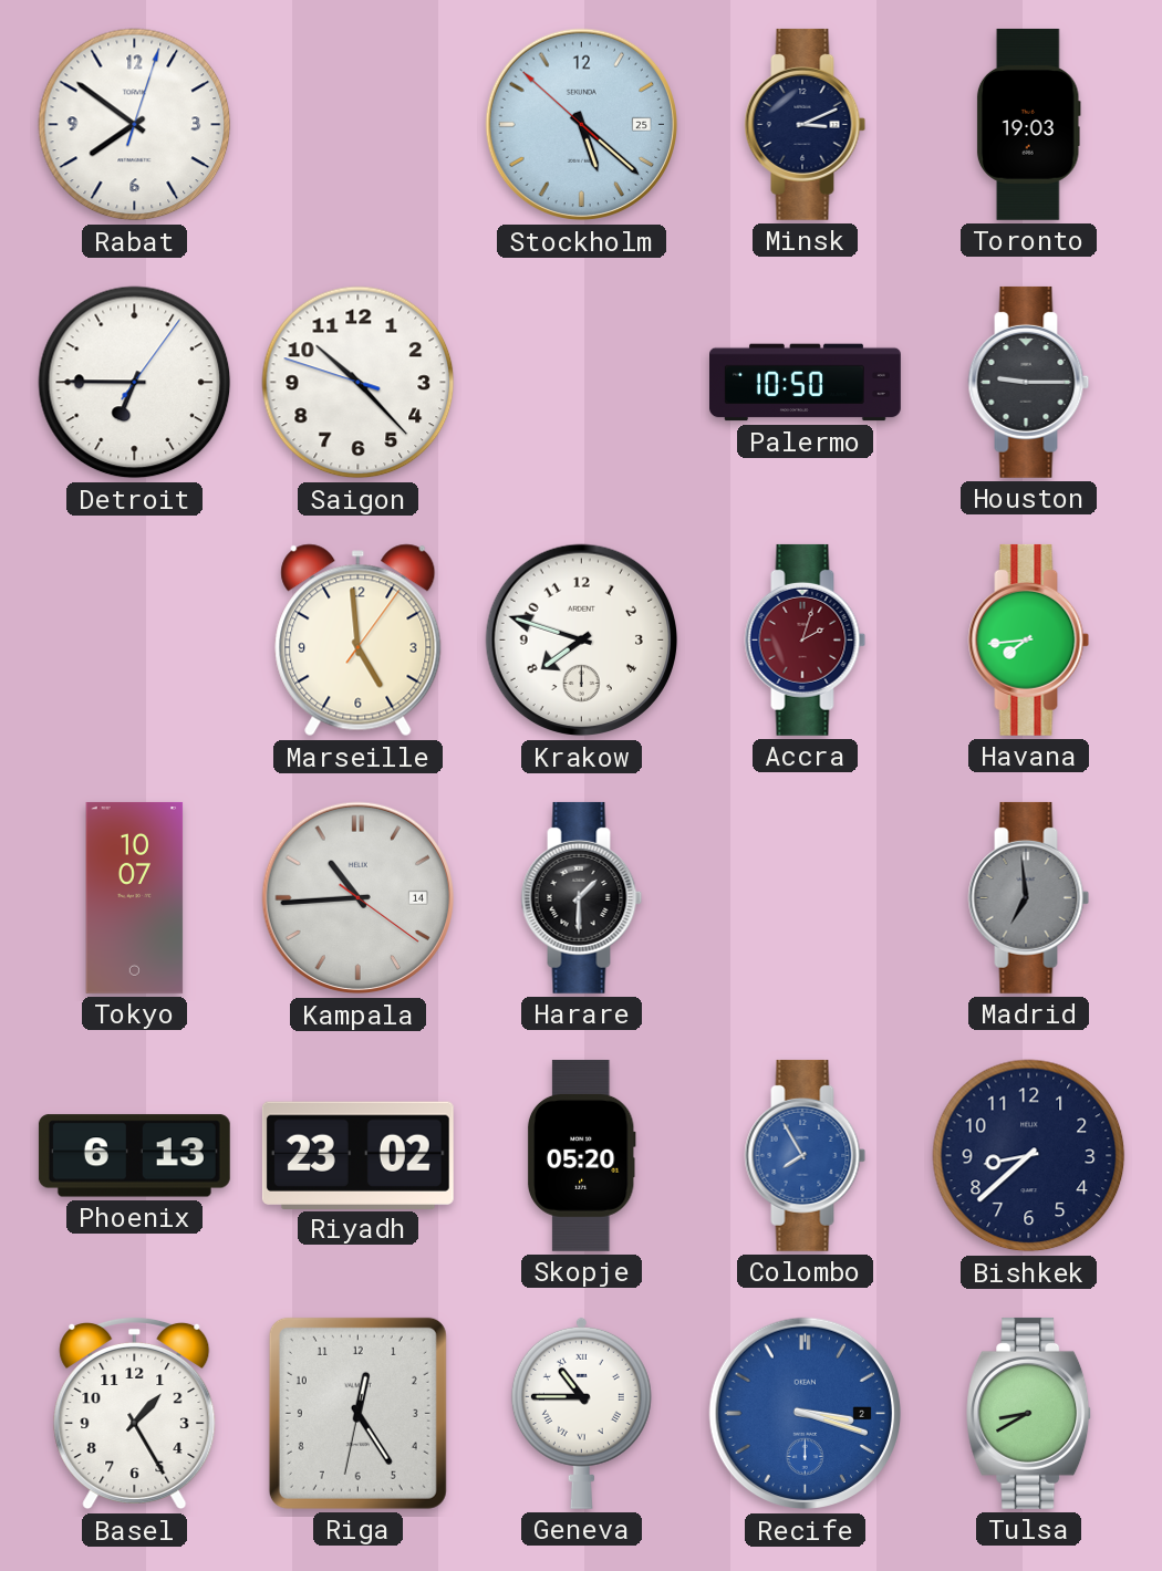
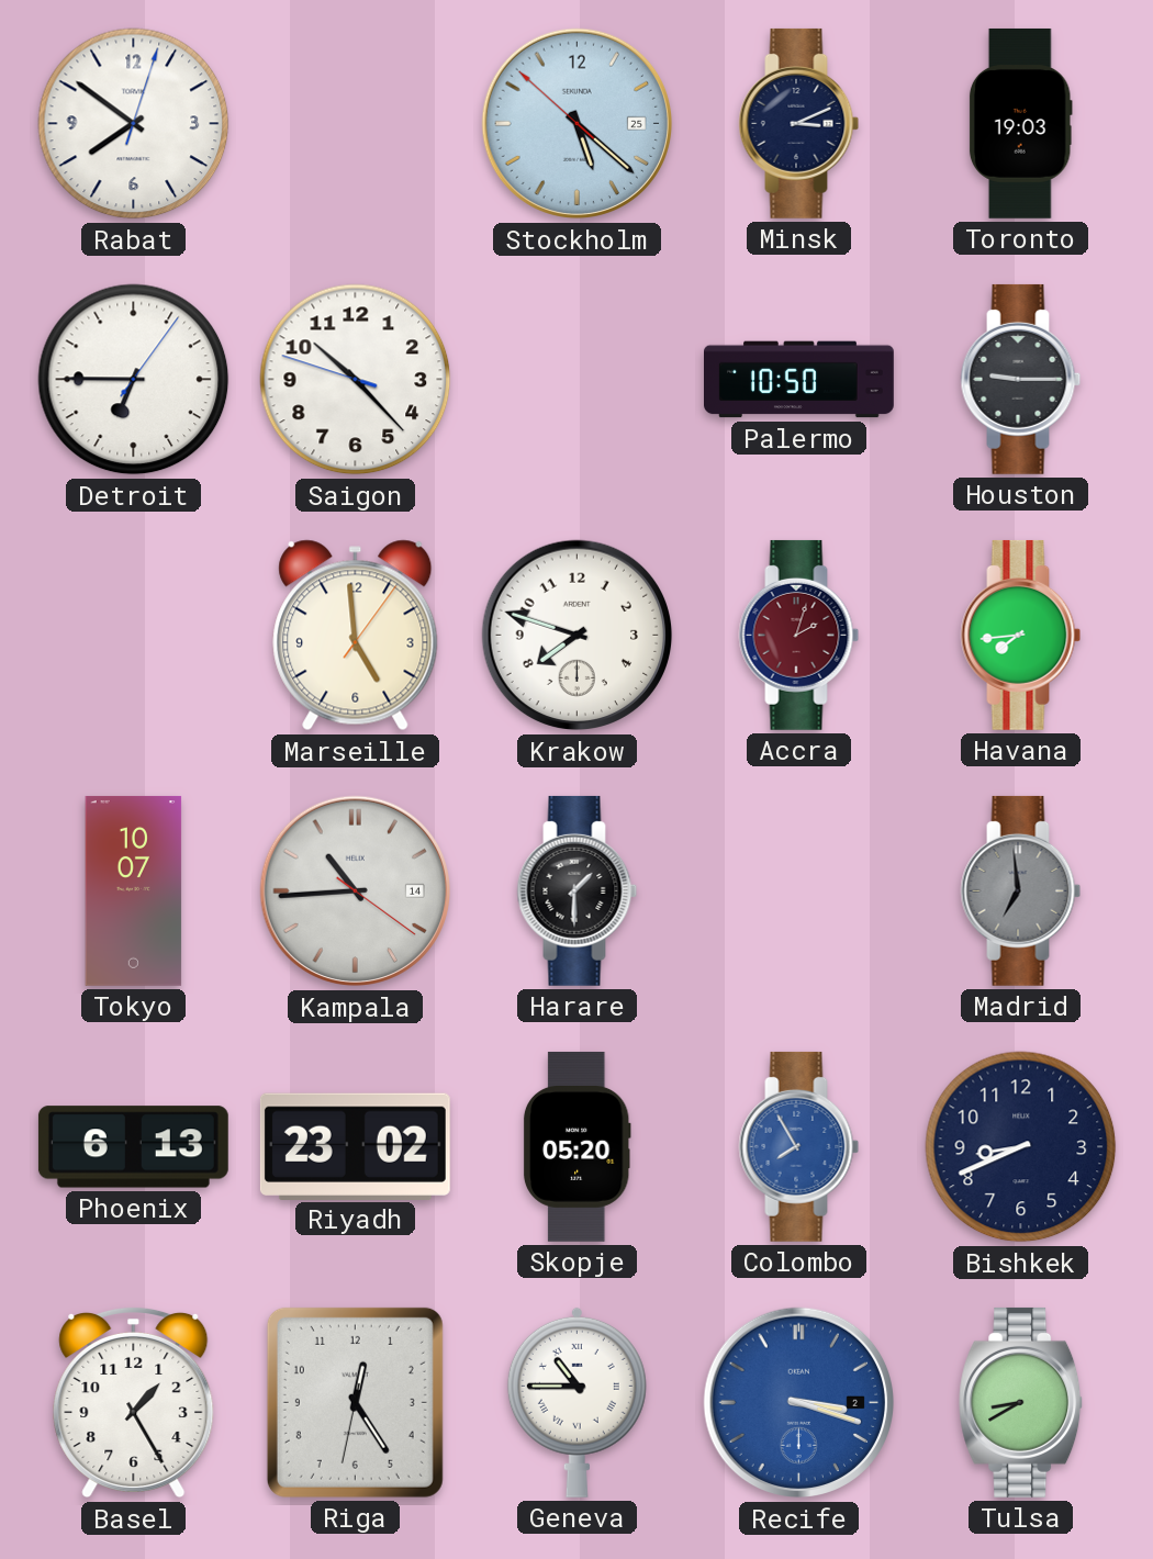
Bishkek: 8:38 -> 8:41 (1021, 1147)
